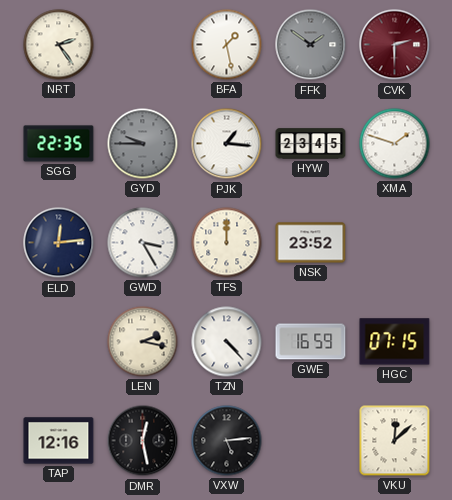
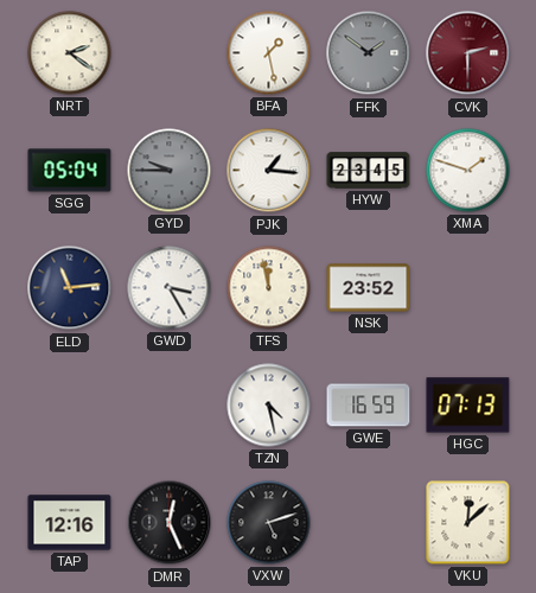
NRT: 2:24 -> 2:21 (70, 53)
SGG: 22:35 -> 05:04 (70, 171)
ELD: 12:14 -> 11:14 (70, 288)
TFS: 12:00 -> 11:58 (269, 288)
LEN: 2:17 -> none (143, 342)
TZN: 4:23 -> 4:28 (269, 406)
HGC: 07:15 -> 07:13 (468, 406)
DMR: 12:28 -> 12:26 (170, 523)
VXW: 5:14 -> 5:12 (269, 523)
